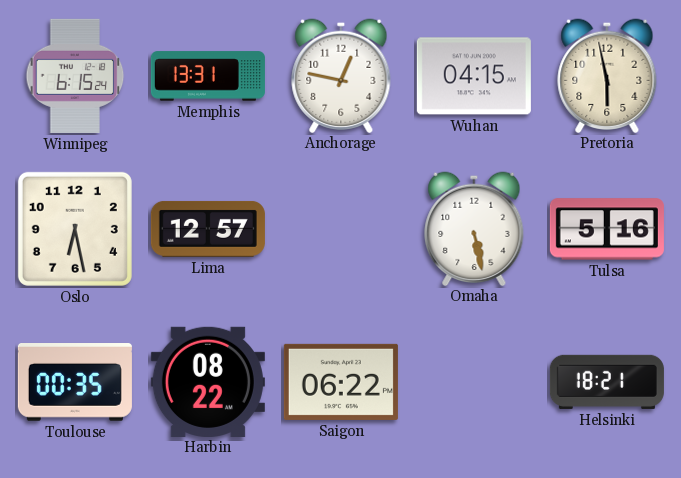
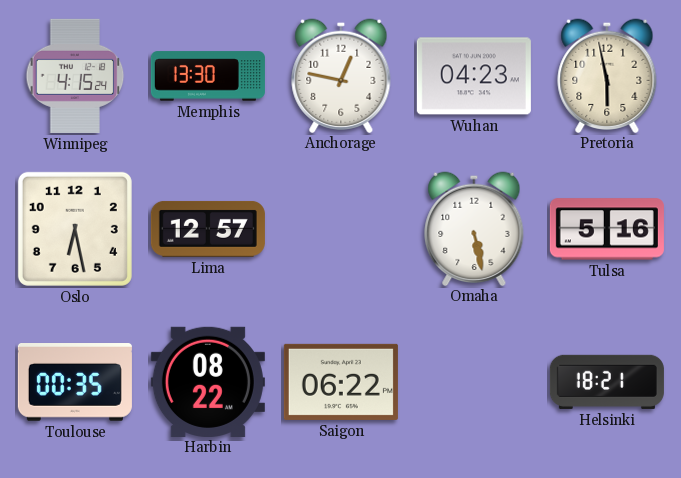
Winnipeg: 6:15 -> 4:15 (75, 76)
Memphis: 13:31 -> 13:30 (208, 76)
Wuhan: 04:15 -> 04:23 (474, 76)
